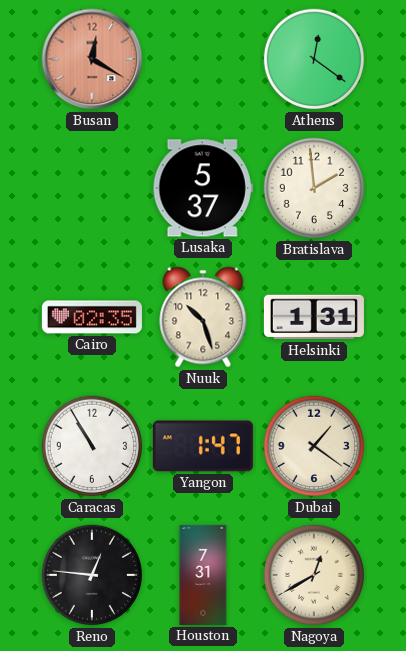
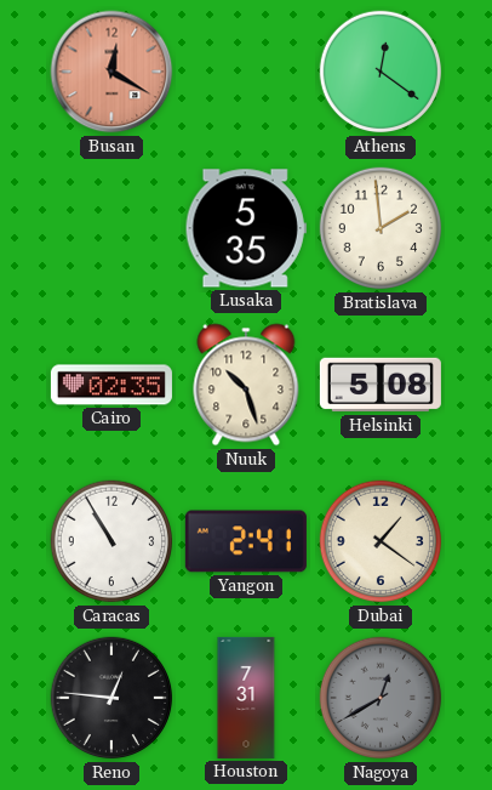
Lusaka: 5:37 -> 5:35 (246, 228)
Helsinki: 1:31 -> 5:08 (381, 385)
Yangon: 1:47 -> 2:41 (246, 541)
Nagoya dial: cream -> grey (381, 698)
